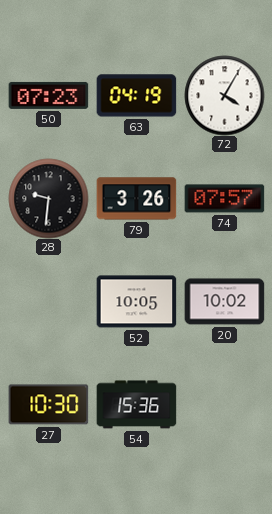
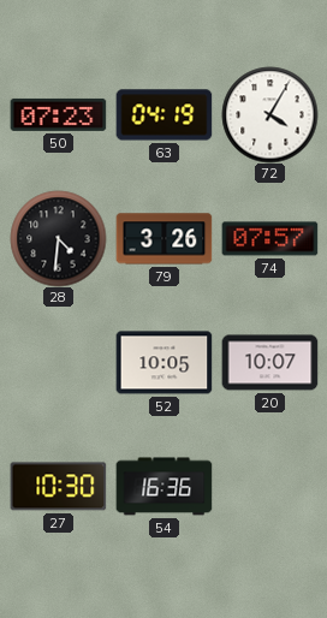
28: 9:31 -> 4:31 (58, 238)
20: 10:02 -> 10:07 (269, 363)
54: 15:36 -> 16:36 (163, 487)
